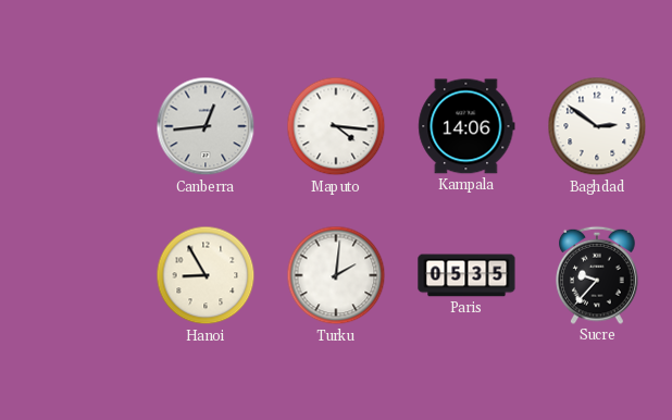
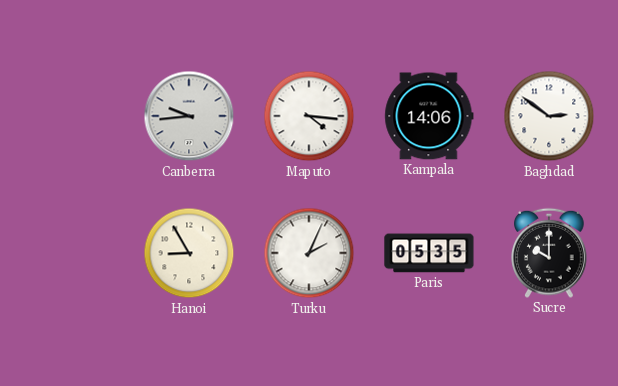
Canberra: 12:44 -> 9:44 (189, 116)
Turku: 2:01 -> 2:04 (309, 253)
Sucre: 9:37 -> 10:00 (549, 253)
